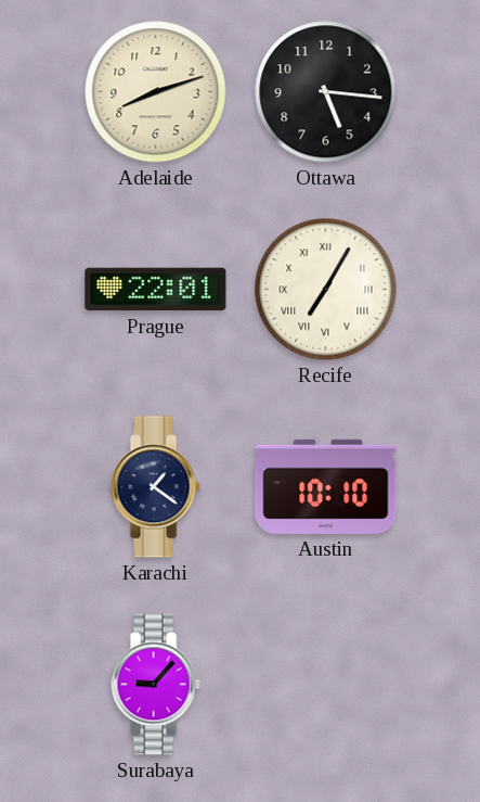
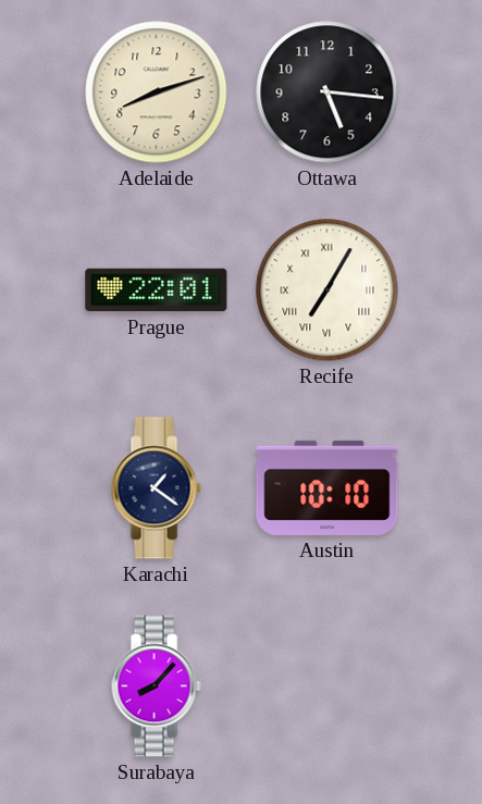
Surabaya: 9:07 -> 8:07 (156, 687)
